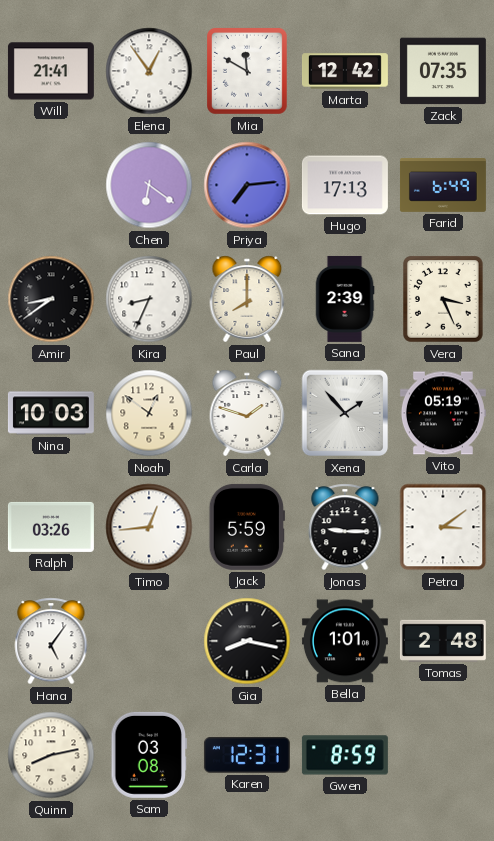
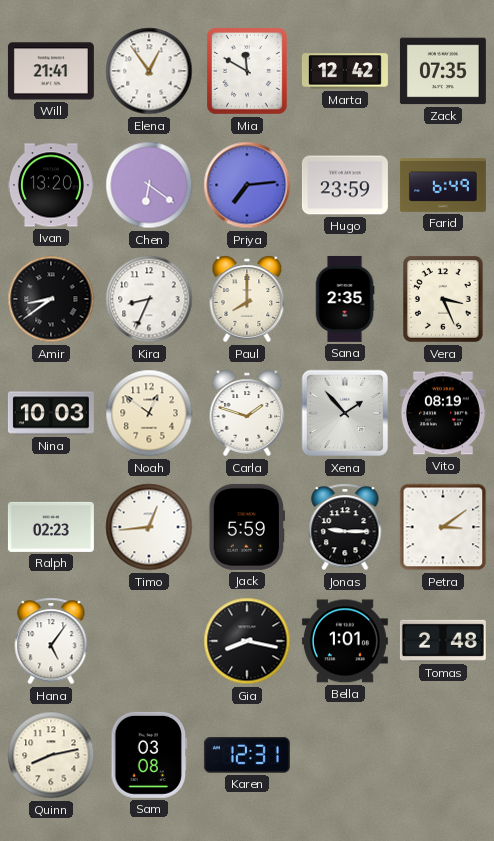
Ivan: none -> 13:20 (51, 185)
Hugo: 17:13 -> 23:59 (345, 185)
Sana: 2:39 -> 2:35 (345, 299)
Vito: 05:19 -> 08:19 (443, 413)
Ralph: 03:26 -> 02:23 (51, 527)
Gwen: 8:59 -> none (345, 755)
